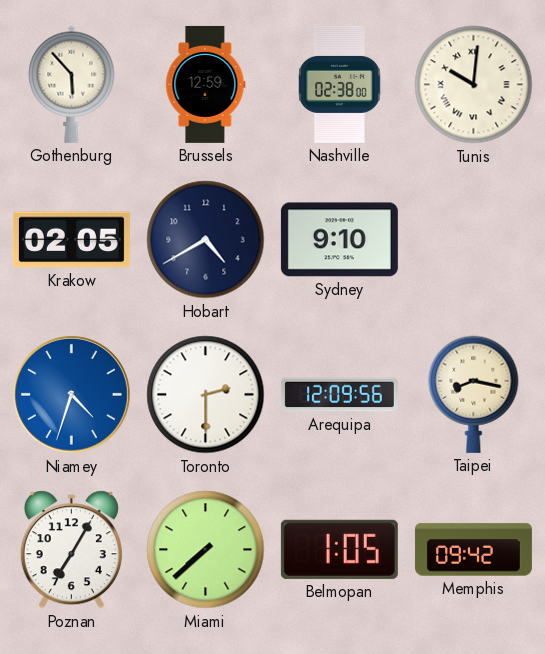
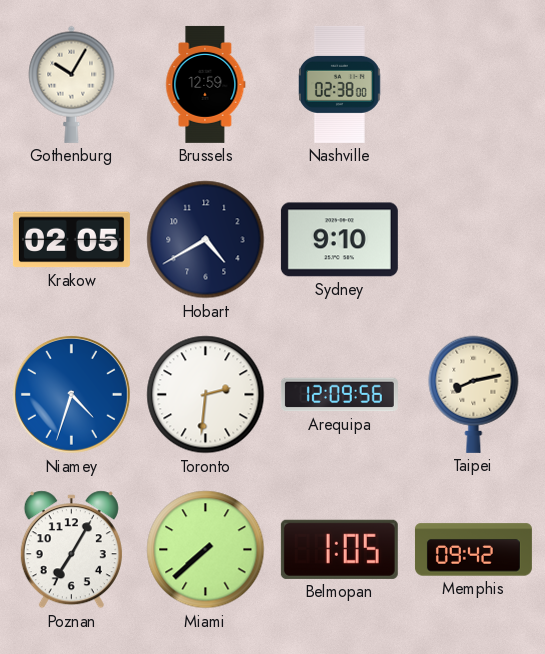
Gothenburg: 5:53 -> 10:05 (72, 84)
Tunis: 10:01 -> none (474, 85)
Toronto: 2:30 -> 2:31 (206, 395)
Taipei: 8:17 -> 8:13 (474, 394)
